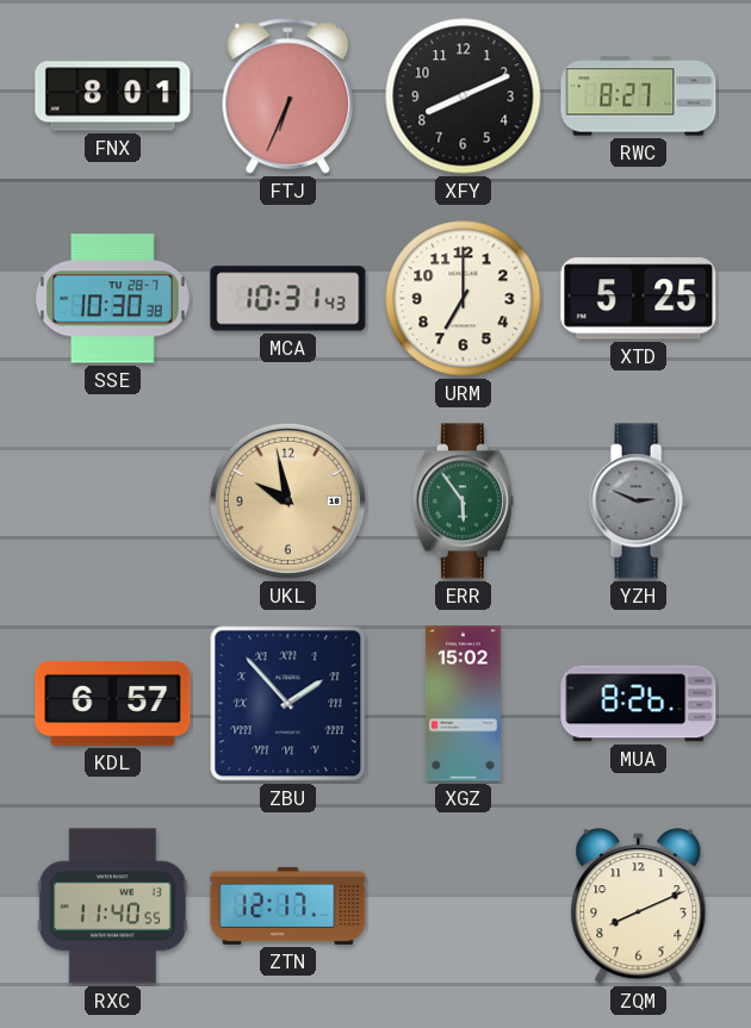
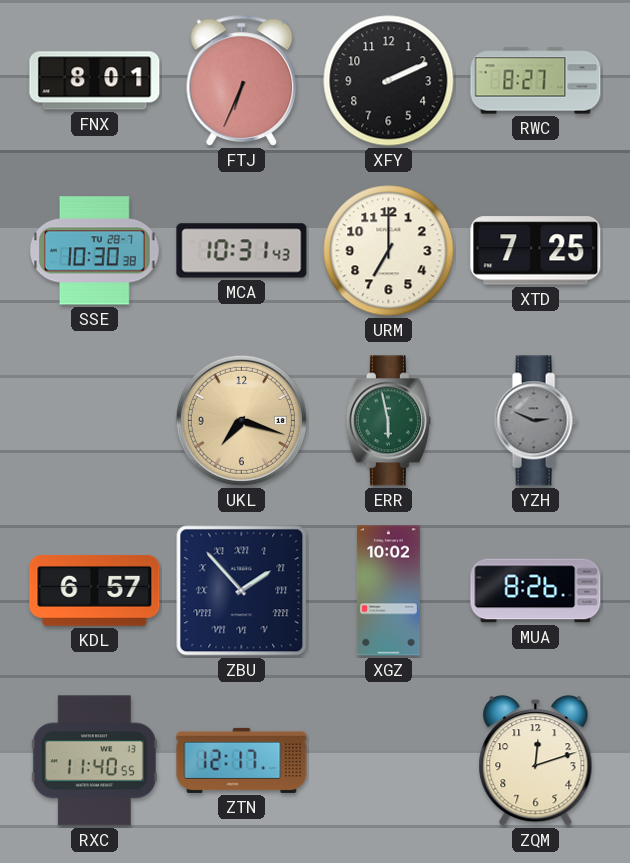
XFY: 8:11 -> 2:11 (389, 81)
XTD: 5:25 -> 7:25 (536, 251)
UKL: 9:58 -> 7:18 (241, 420)
ERR: 5:54 -> 5:58 (388, 421)
XGZ: 15:02 -> 10:02 (388, 591)
ZQM: 8:11 -> 12:12 (536, 761)
